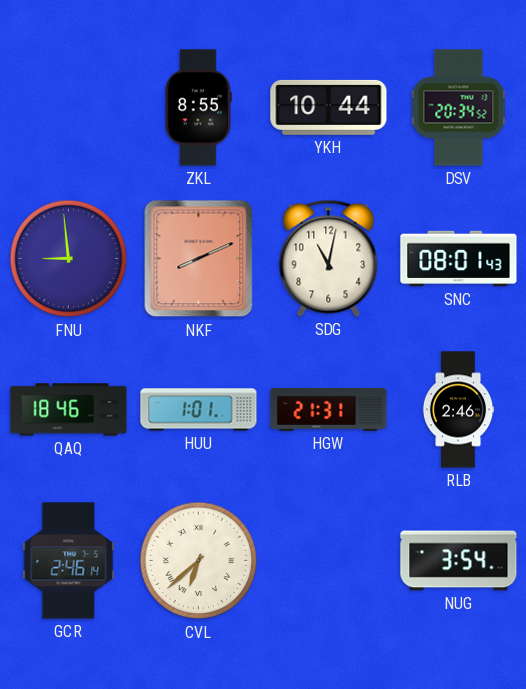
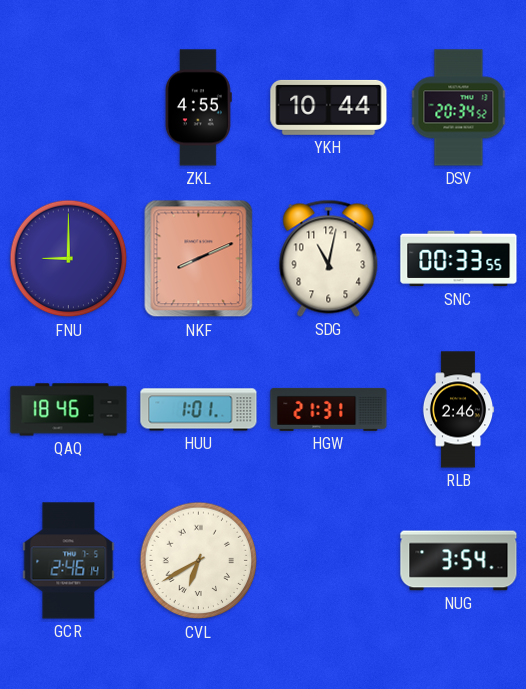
ZKL: 8:55 -> 4:55 (198, 108)
FNU: 8:59 -> 9:00 (69, 259)
SNC: 08:01 -> 00:33 (459, 259)
CVL: 6:38 -> 6:40 (199, 561)
